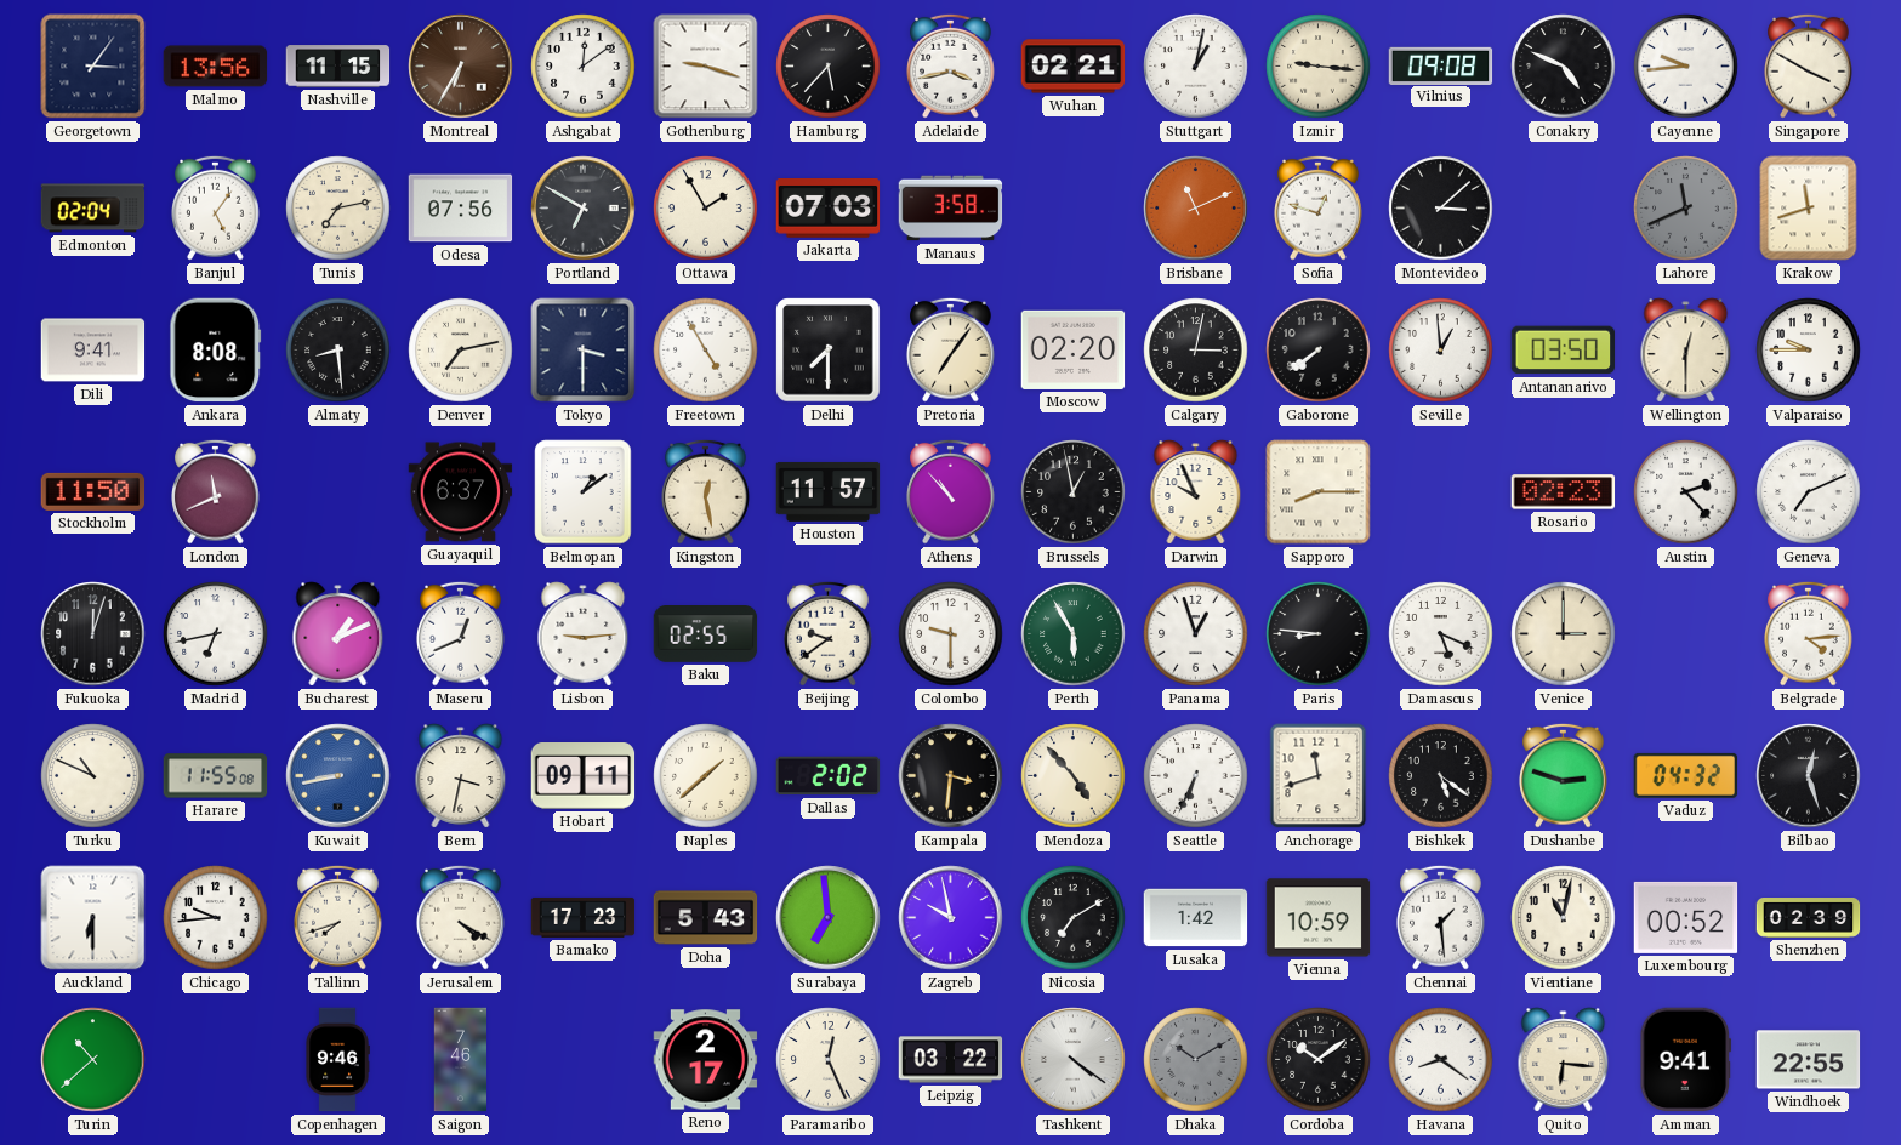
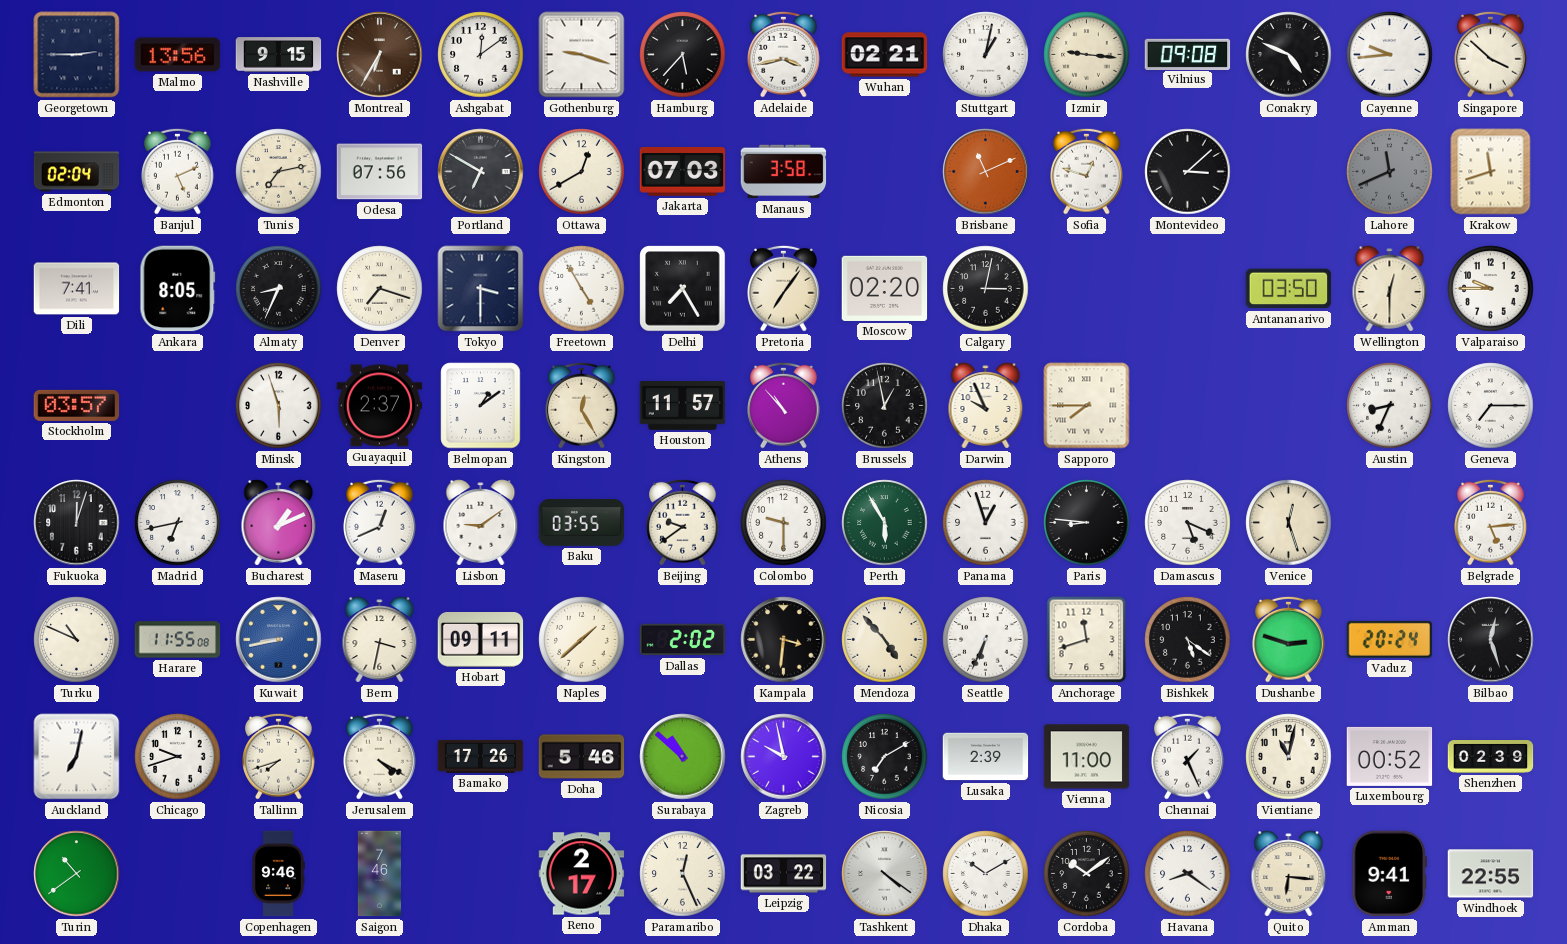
Georgetown: 3:06 -> 2:45 (77, 55)
Nashville: 11:15 -> 9:15 (279, 55)
Singapore: 3:50 -> 3:52 (1491, 54)
Banjul: 5:06 -> 5:11 (178, 171)
Ottawa: 1:55 -> 12:40 (582, 172)
Dili: 9:41 -> 7:41 (77, 289)
Ankara: 8:08 -> 8:05 (178, 289)
Almaty: 8:29 -> 8:34 (279, 289)
Denver: 7:13 -> 7:18 (380, 289)
Delhi: 7:30 -> 7:25 (683, 289)
Gaborone: 7:39 -> none (1319, 351)
Seville: 12:59 -> none (1441, 351)
Stockholm: 11:50 -> 03:57 (77, 405)
London: 11:41 -> none (216, 491)
Minsk: none -> 5:57 (279, 406)
Guayaquil: 6:37 -> 2:37 (380, 406)
Kingston: 12:28 -> 12:25 (582, 405)
Sapporo: 8:15 -> 7:45 (1087, 406)
Rosario: 02:23 -> none (1564, 492)
Austin: 2:23 -> 8:34 (1390, 406)
Geneva: 7:11 -> 7:15 (1491, 406)
Lisbon: 9:14 -> 9:09 (481, 523)
Baku: 02:55 -> 03:55 (582, 523)
Venice: 3:00 -> 12:27 (1289, 523)
Belgrade: 4:14 -> 5:14 (1491, 522)
Vaduz: 04:32 -> 20:24 (1390, 639)
Auckland: 6:30 -> 7:02 (77, 757)
Chicago: 9:44 -> 9:42 (178, 757)
Bamako: 17:23 -> 17:26 (481, 756)
Doha: 5:43 -> 5:46 (582, 757)
Surabaya: 6:59 -> 10:52 (683, 757)
Lusaka: 1:42 -> 2:39 (986, 757)
Vienna: 10:59 -> 11:00 (1087, 757)
Chennai: 1:29 -> 1:26 (1188, 756)
Turin: 10:38 -> 10:39 (77, 874)
Dhaka dial: grey -> white (986, 874)
